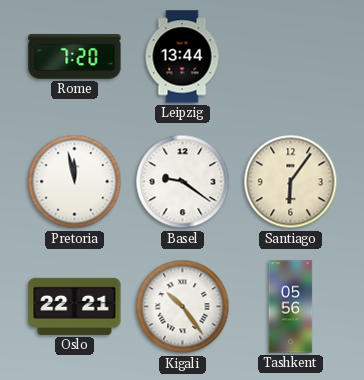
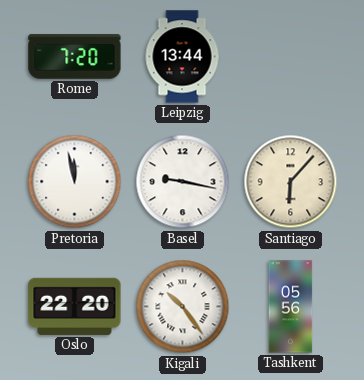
Basel: 9:21 -> 9:17 (183, 182)
Santiago: 6:06 -> 6:07 (291, 182)
Oslo: 22:21 -> 22:20 (75, 306)
